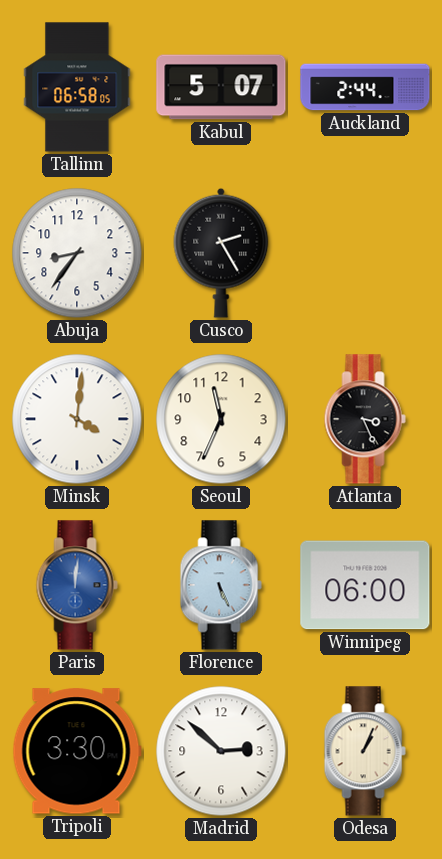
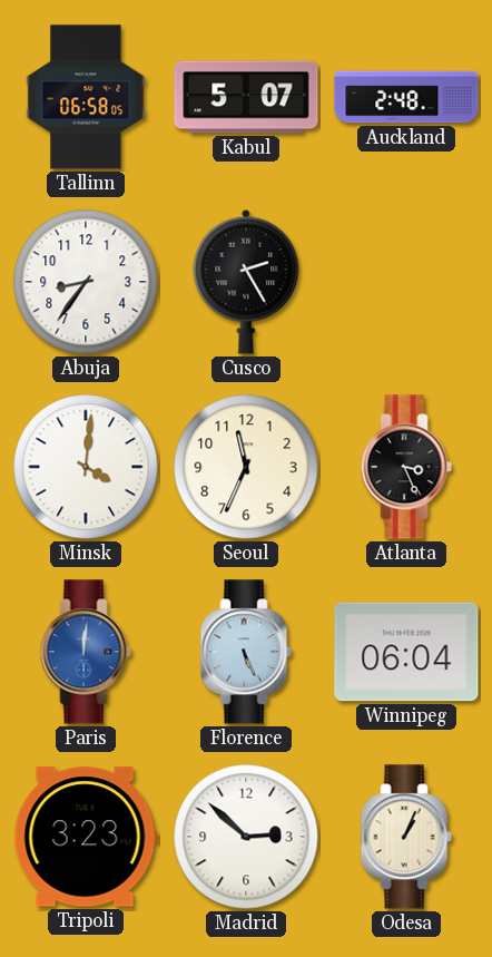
Auckland: 2:44 -> 2:48 (406, 97)
Winnipeg: 06:00 -> 06:04 (406, 652)
Tripoli: 3:30 -> 3:23 (86, 837)
